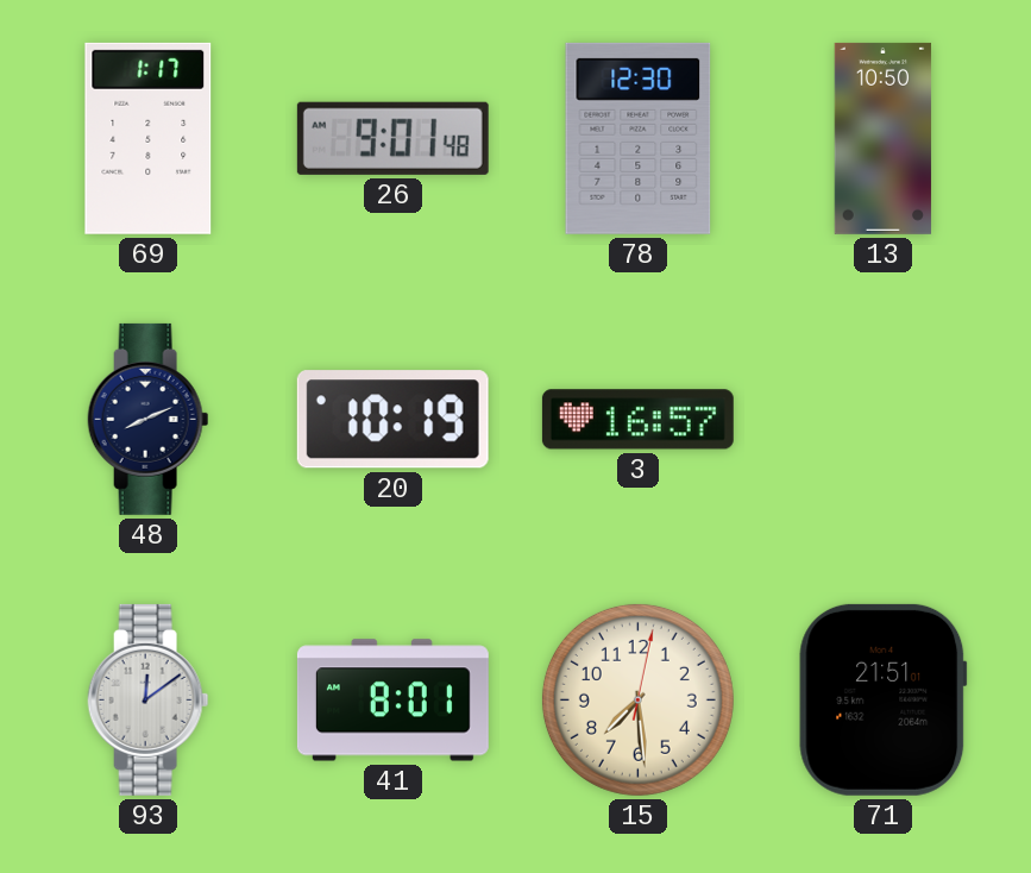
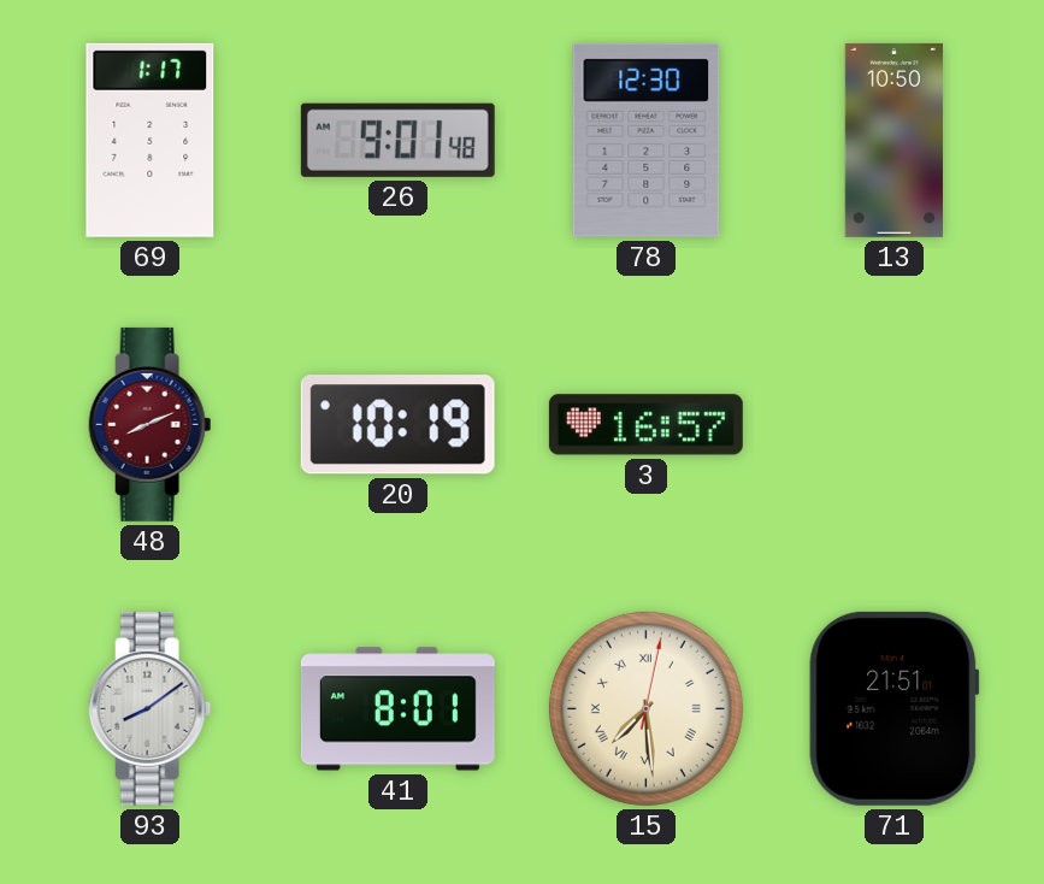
48 dial: navy -> burgundy (151, 424)
93: 12:09 -> 8:09 (151, 708)
15 numerals: Arabic -> Roman (645, 708)
